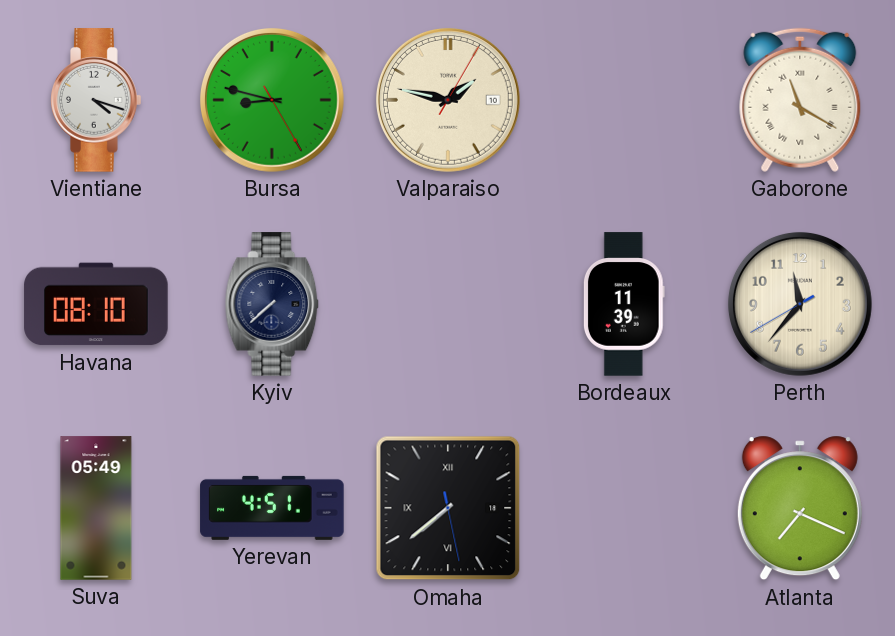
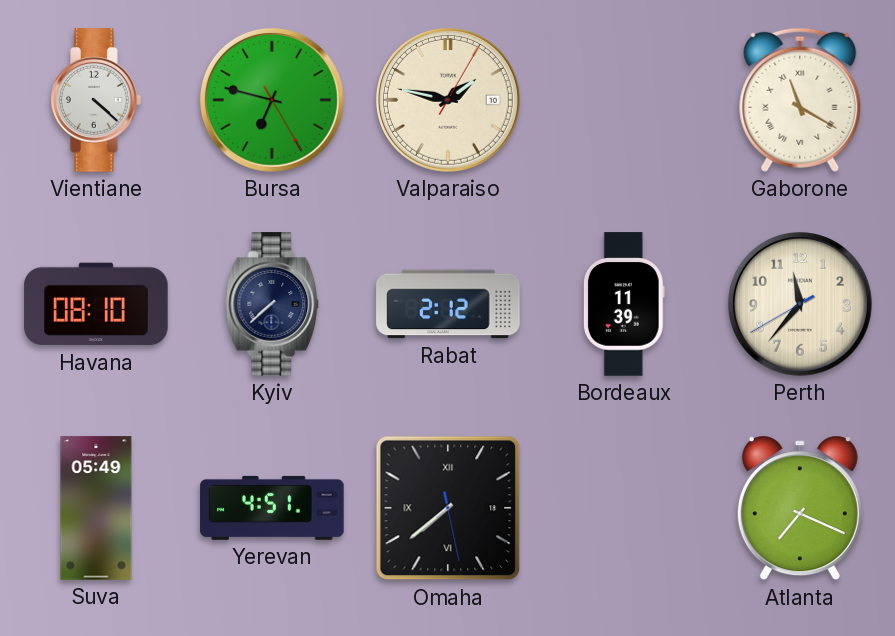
Vientiane: 4:18 -> 4:22 (96, 100)
Bursa: 8:47 -> 6:47 (272, 100)
Rabat: none -> 2:12 (448, 304)
